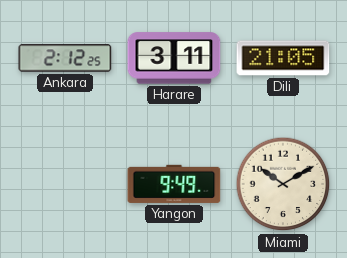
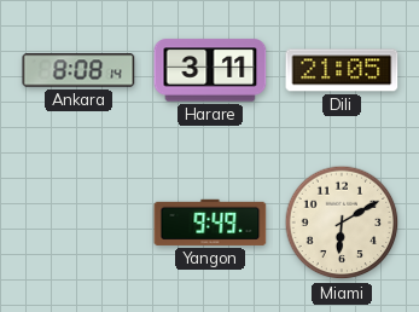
Ankara: 2:12 -> 8:08 (78, 70)
Miami: 10:10 -> 6:10 (342, 223)
